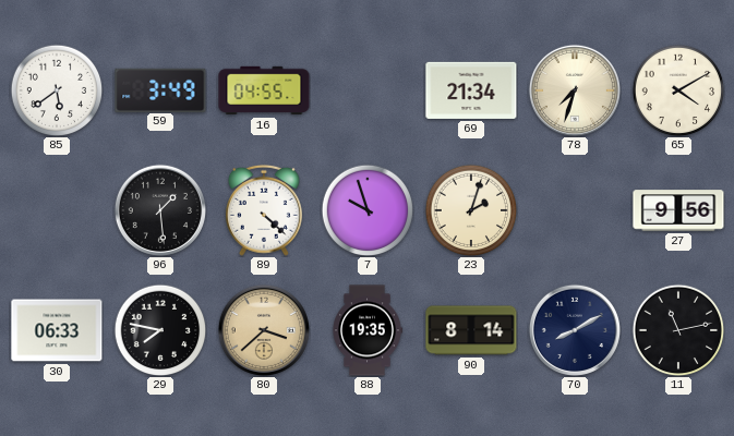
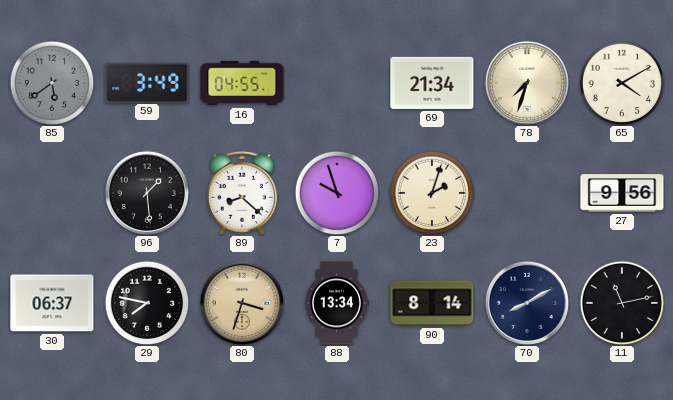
85 dial: white -> grey (52, 83)
89: 4:22 -> 8:22 (242, 193)
30: 06:33 -> 06:37 (52, 303)
80: 3:38 -> 3:33 (242, 303)
88: 19:35 -> 13:34 (337, 303)
